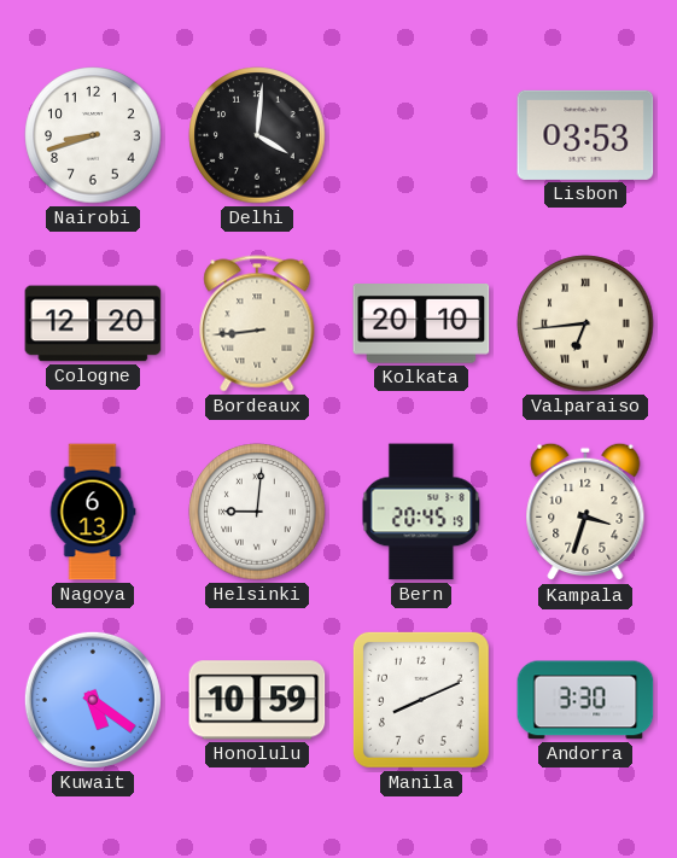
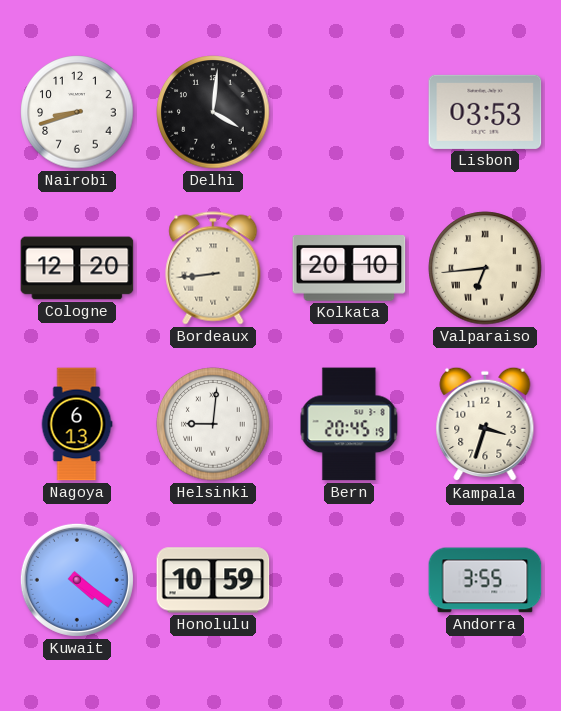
Kuwait: 5:21 -> 4:21 (77, 580)
Manila: 8:11 -> none (421, 700)
Andorra: 3:30 -> 3:55 (485, 580)
